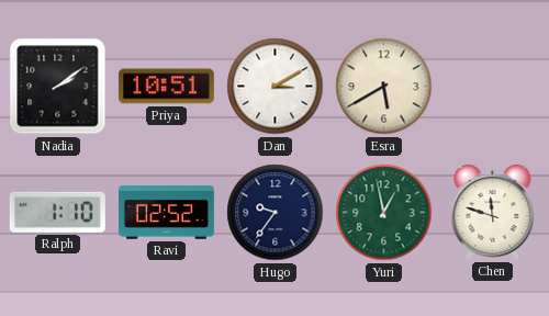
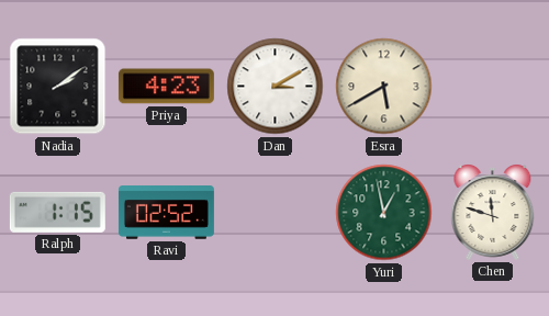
Priya: 10:51 -> 4:23 (166, 87)
Ralph: 1:10 -> 1:15 (57, 212)
Hugo: 9:36 -> none (276, 213)
